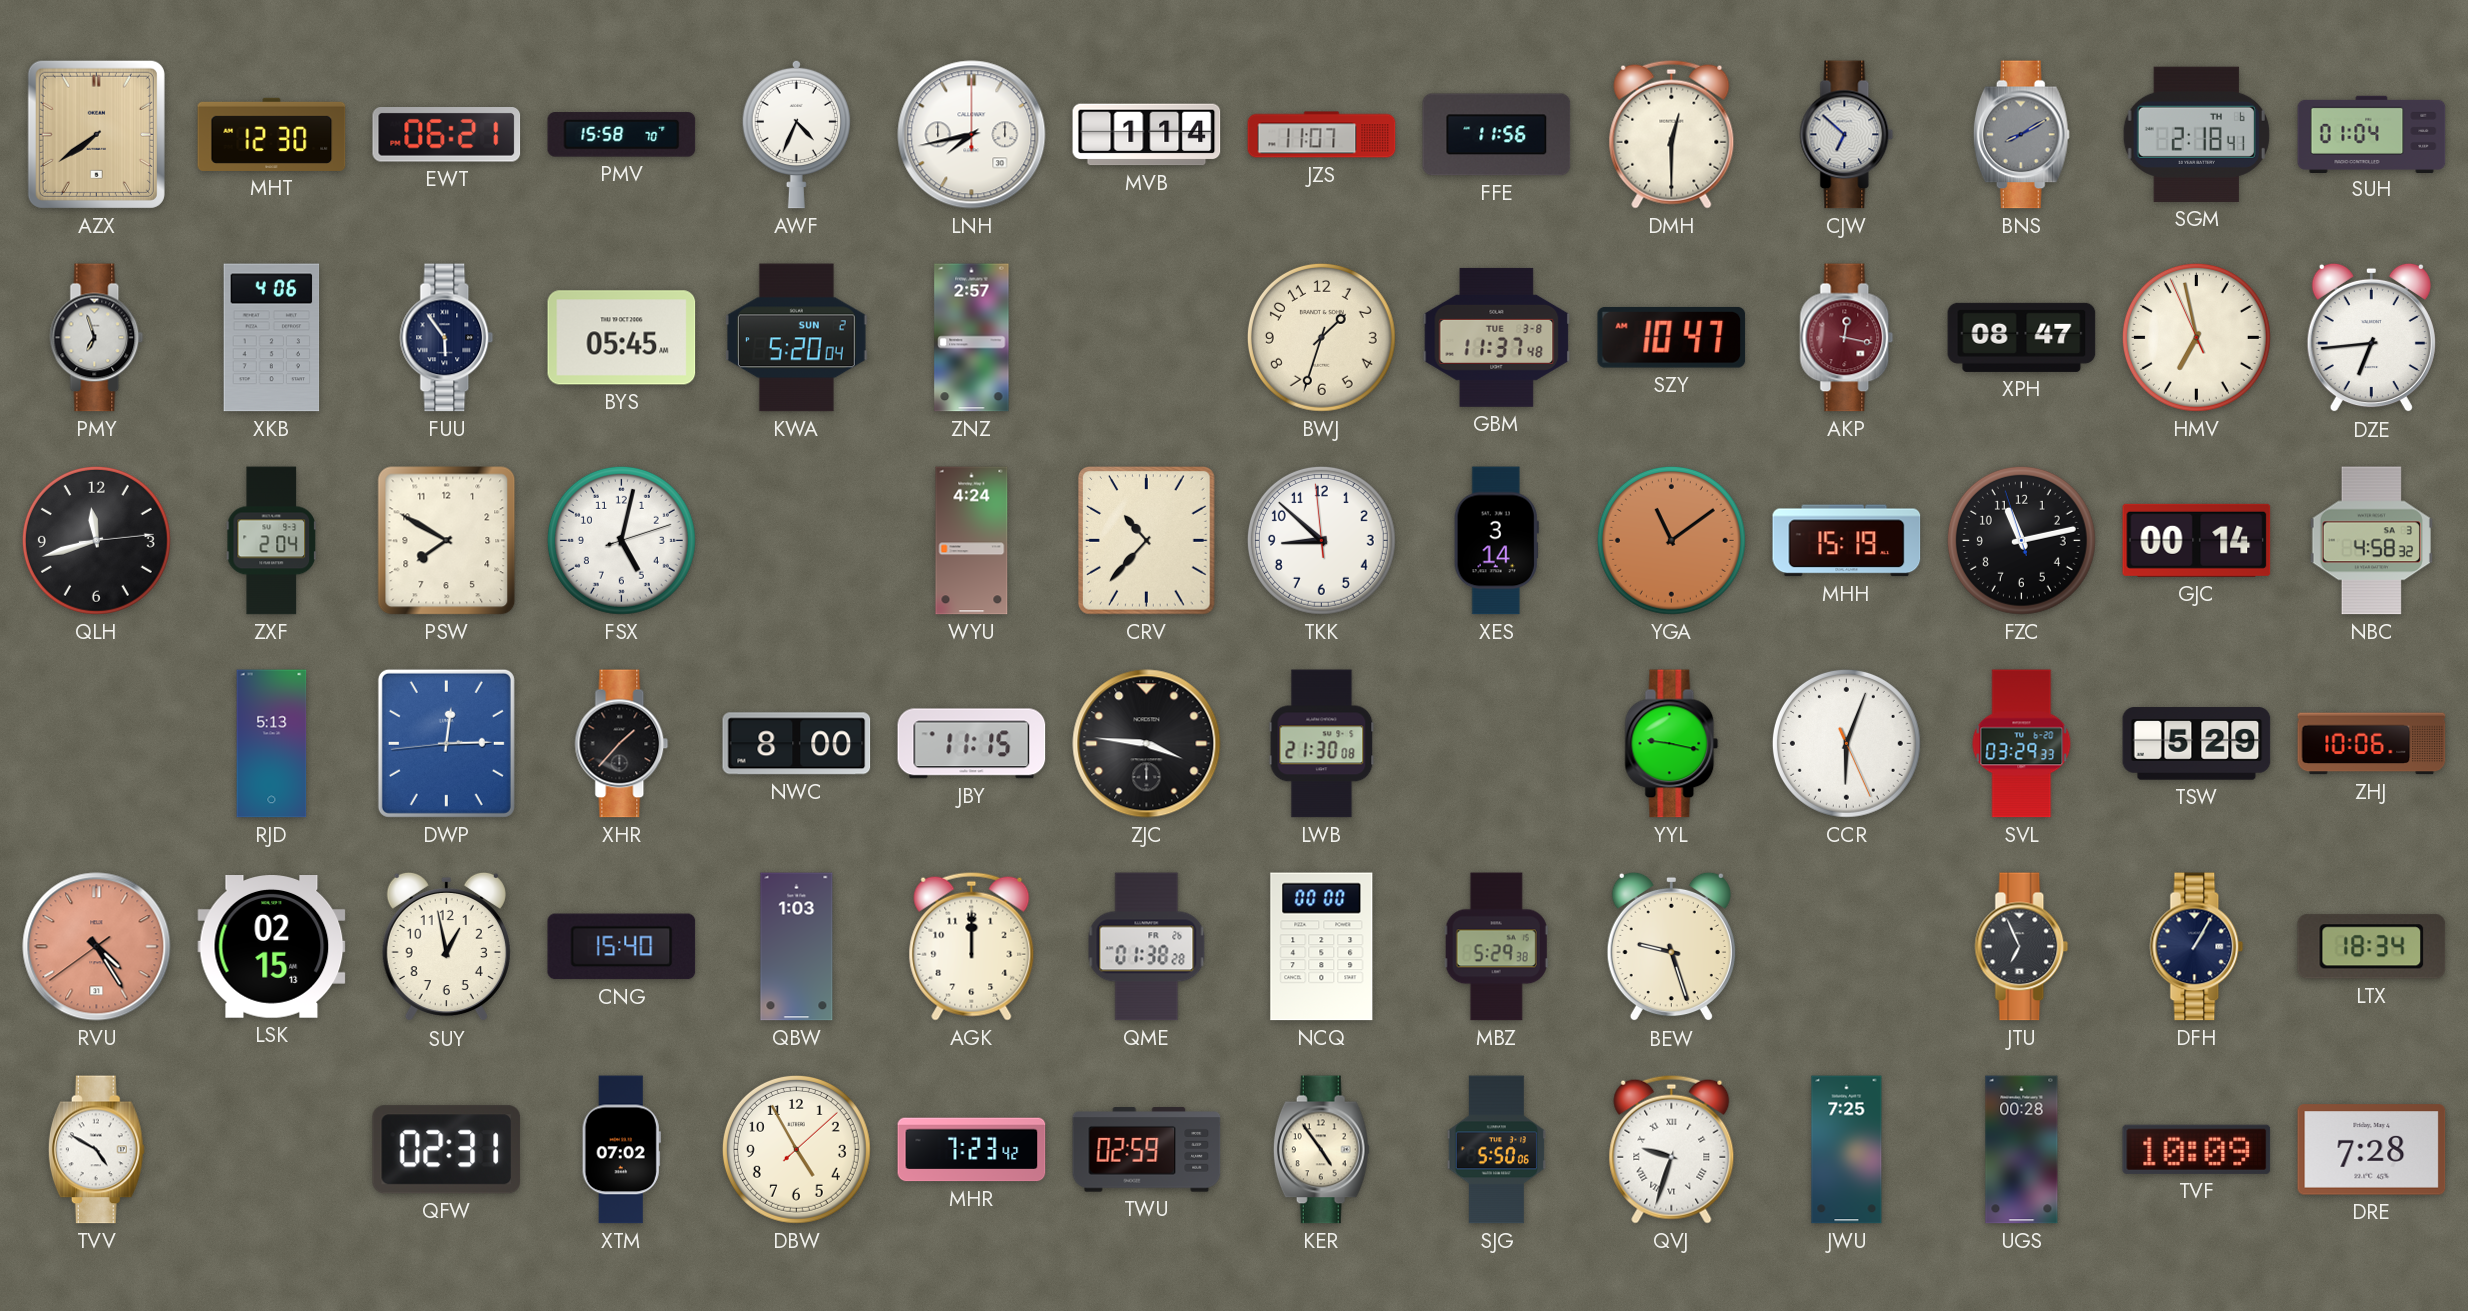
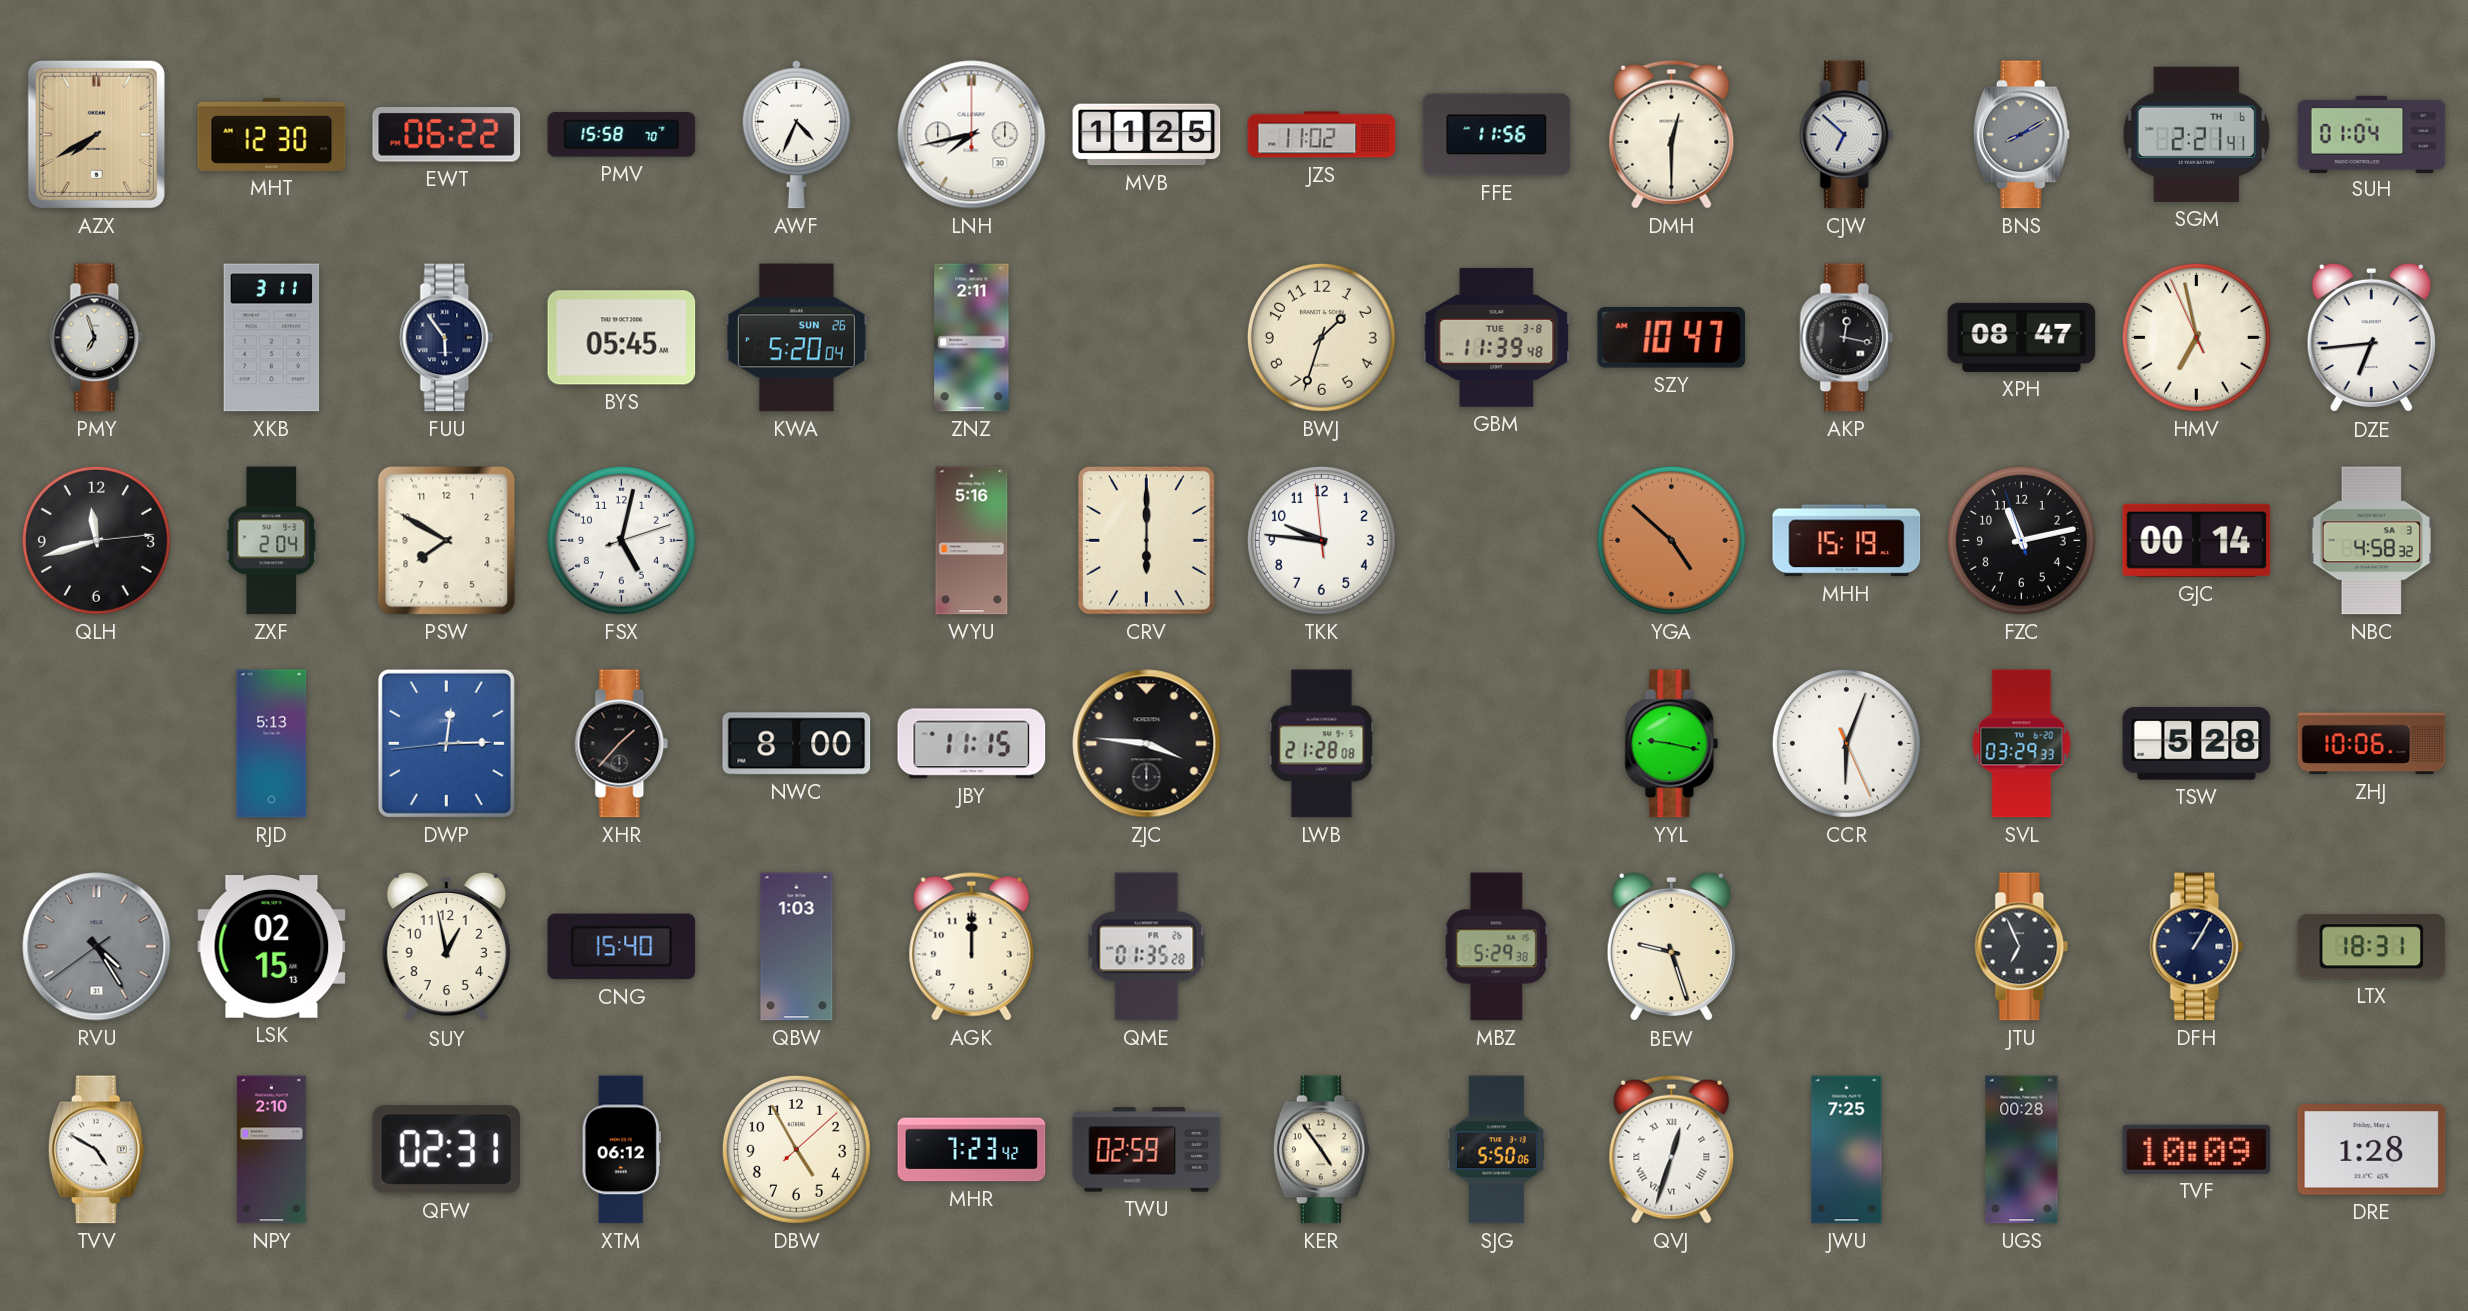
AZX: 7:39 -> 7:40 (96, 134)
EWT: 06:21 -> 06:22 (447, 135)
MVB: 1:14 -> 11:25 (1147, 135)
JZS: 11:07 -> 11:02 (1322, 135)
SGM: 2:18 -> 2:21 (2196, 134)
XKB: 4:06 -> 3:11 (272, 338)
KWA date: SUN 2 -> SUN 26 (796, 338)
ZNZ: 2:57 -> 2:11 (972, 338)
GBM: 11:37 -> 11:39 (1497, 337)
AKP dial: burgundy -> black (1847, 338)
WYU: 4:24 -> 5:16 (972, 541)
CRV: 10:37 -> 6:00 (1147, 541)
TKK: 8:51 -> 9:45 (1321, 540)
XES: 3:14 -> none (1496, 541)
YGA: 11:09 -> 4:52 (1671, 540)
LWB: 21:30 -> 21:28 (1322, 744)
TSW: 5:29 -> 5:28 (2197, 744)
RVU dial: salmon -> grey (97, 947)
QME: 01:38 -> 01:35 (1147, 947)
NCQ: 00:00 -> none (1322, 947)
LTX: 18:34 -> 18:31 (2372, 947)
NPY: none -> 2:10 (271, 1150)
XTM: 07:02 -> 06:12 (621, 1150)
QVJ: 9:33 -> 12:33 (1672, 1149)
DRE: 7:28 -> 1:28 (2372, 1150)
